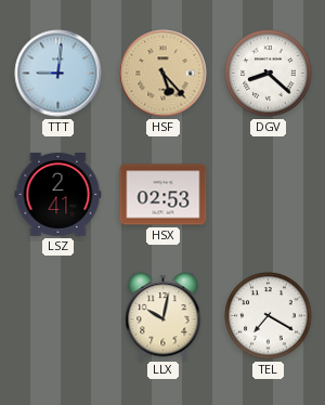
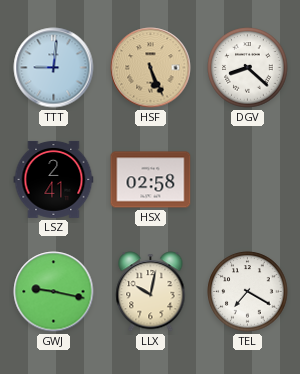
HSF: 5:23 -> 5:26 (151, 68)
HSX: 02:53 -> 02:58 (151, 180)
GWJ: none -> 9:17 (54, 292)
